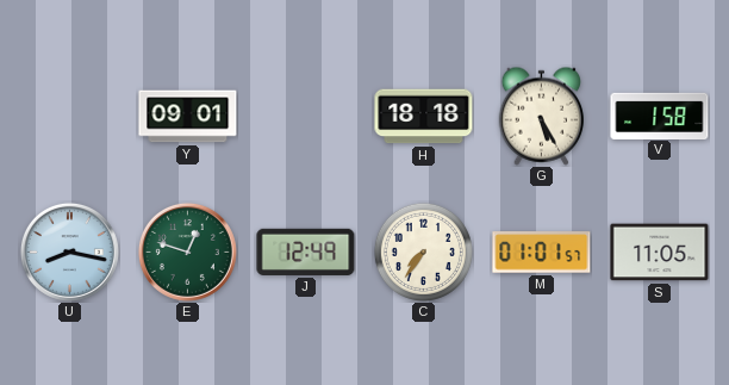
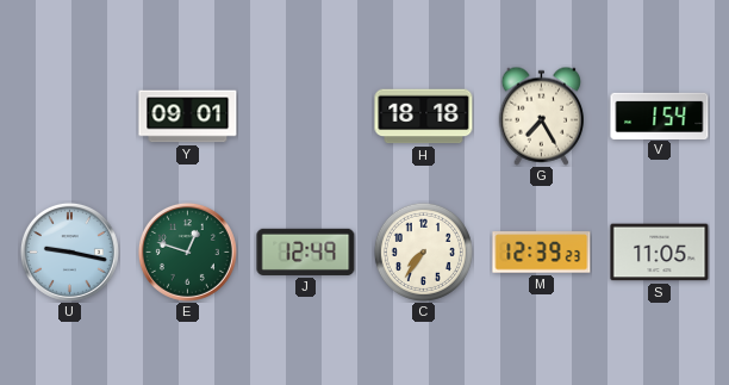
G: 5:25 -> 7:25 (542, 116)
V: 1:58 -> 1:54 (660, 116)
U: 8:17 -> 9:17 (69, 252)
M: 01:01 -> 12:39 (542, 253)
